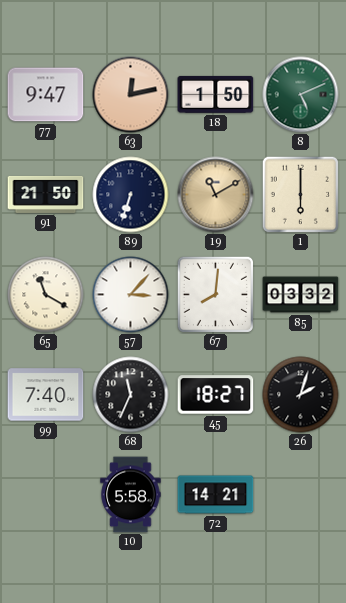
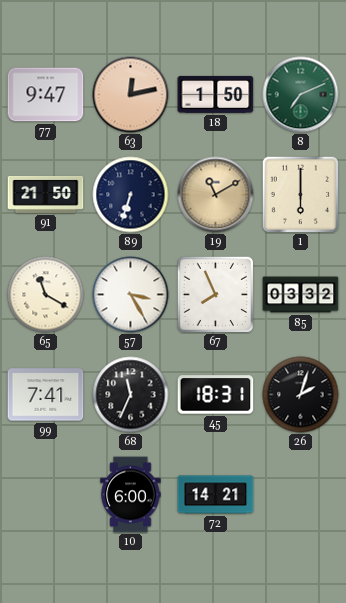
8: 5:11 -> 7:11 (301, 95)
57: 3:07 -> 3:25 (131, 295)
67: 8:01 -> 7:56 (215, 294)
99: 7:40 -> 7:41 (46, 395)
45: 18:27 -> 18:31 (216, 395)
10: 5:58 -> 6:00 (131, 495)
